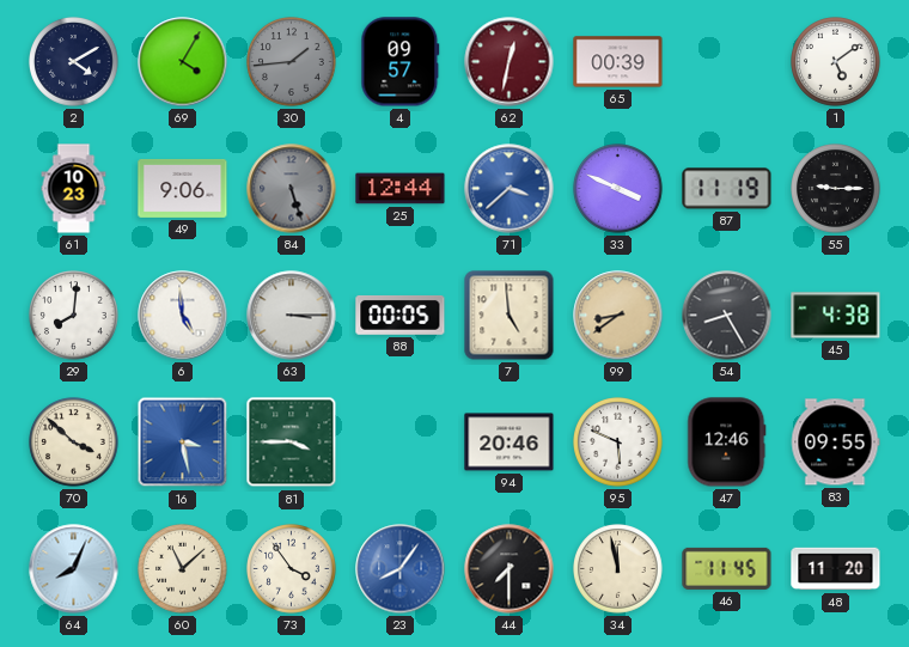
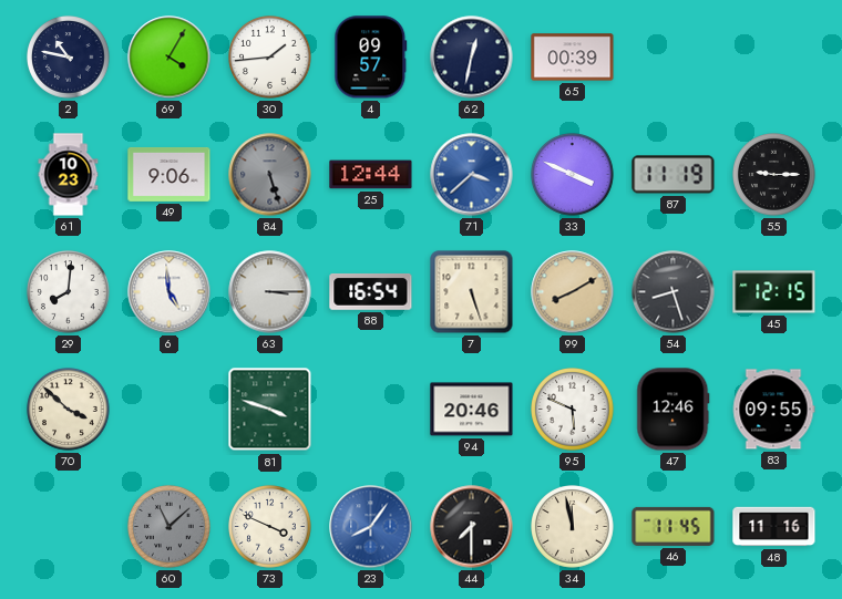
2: 4:10 -> 10:47 (69, 58)
30 dial: grey -> white (270, 58)
62 dial: burgundy -> navy (472, 58)
1: 5:09 -> none (836, 62)
88: 00:05 -> 16:54 (371, 291)
7: 4:59 -> 5:27 (472, 292)
99: 8:39 -> 8:10 (573, 292)
54: 8:25 -> 8:27 (674, 292)
45: 4:38 -> 12:15 (774, 292)
16: 3:28 -> none (183, 442)
81: 3:45 -> 3:48 (270, 410)
64: 8:04 -> none (74, 569)
60 dial: cream -> grey (170, 527)
73: 3:54 -> 3:49 (270, 527)
48: 11:20 -> 11:16 (774, 527)
